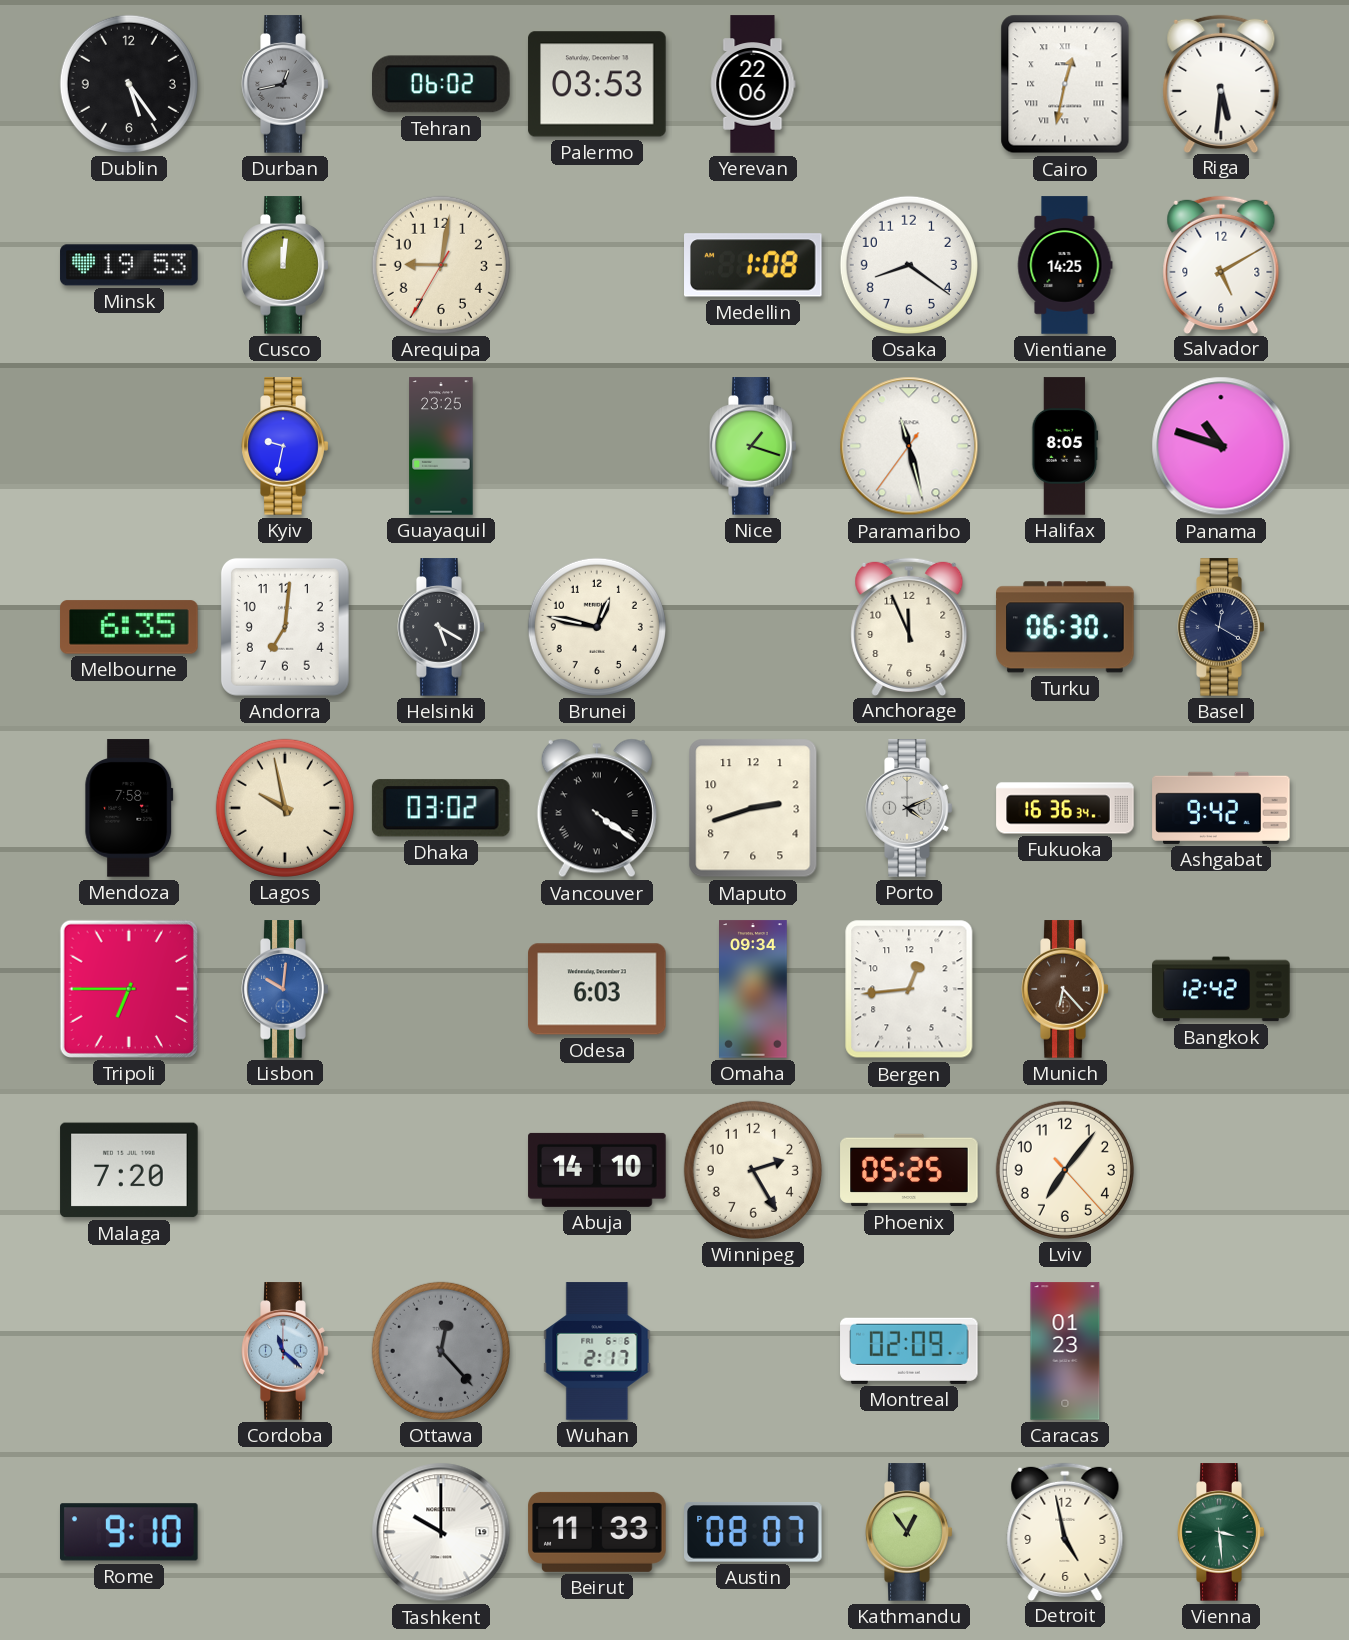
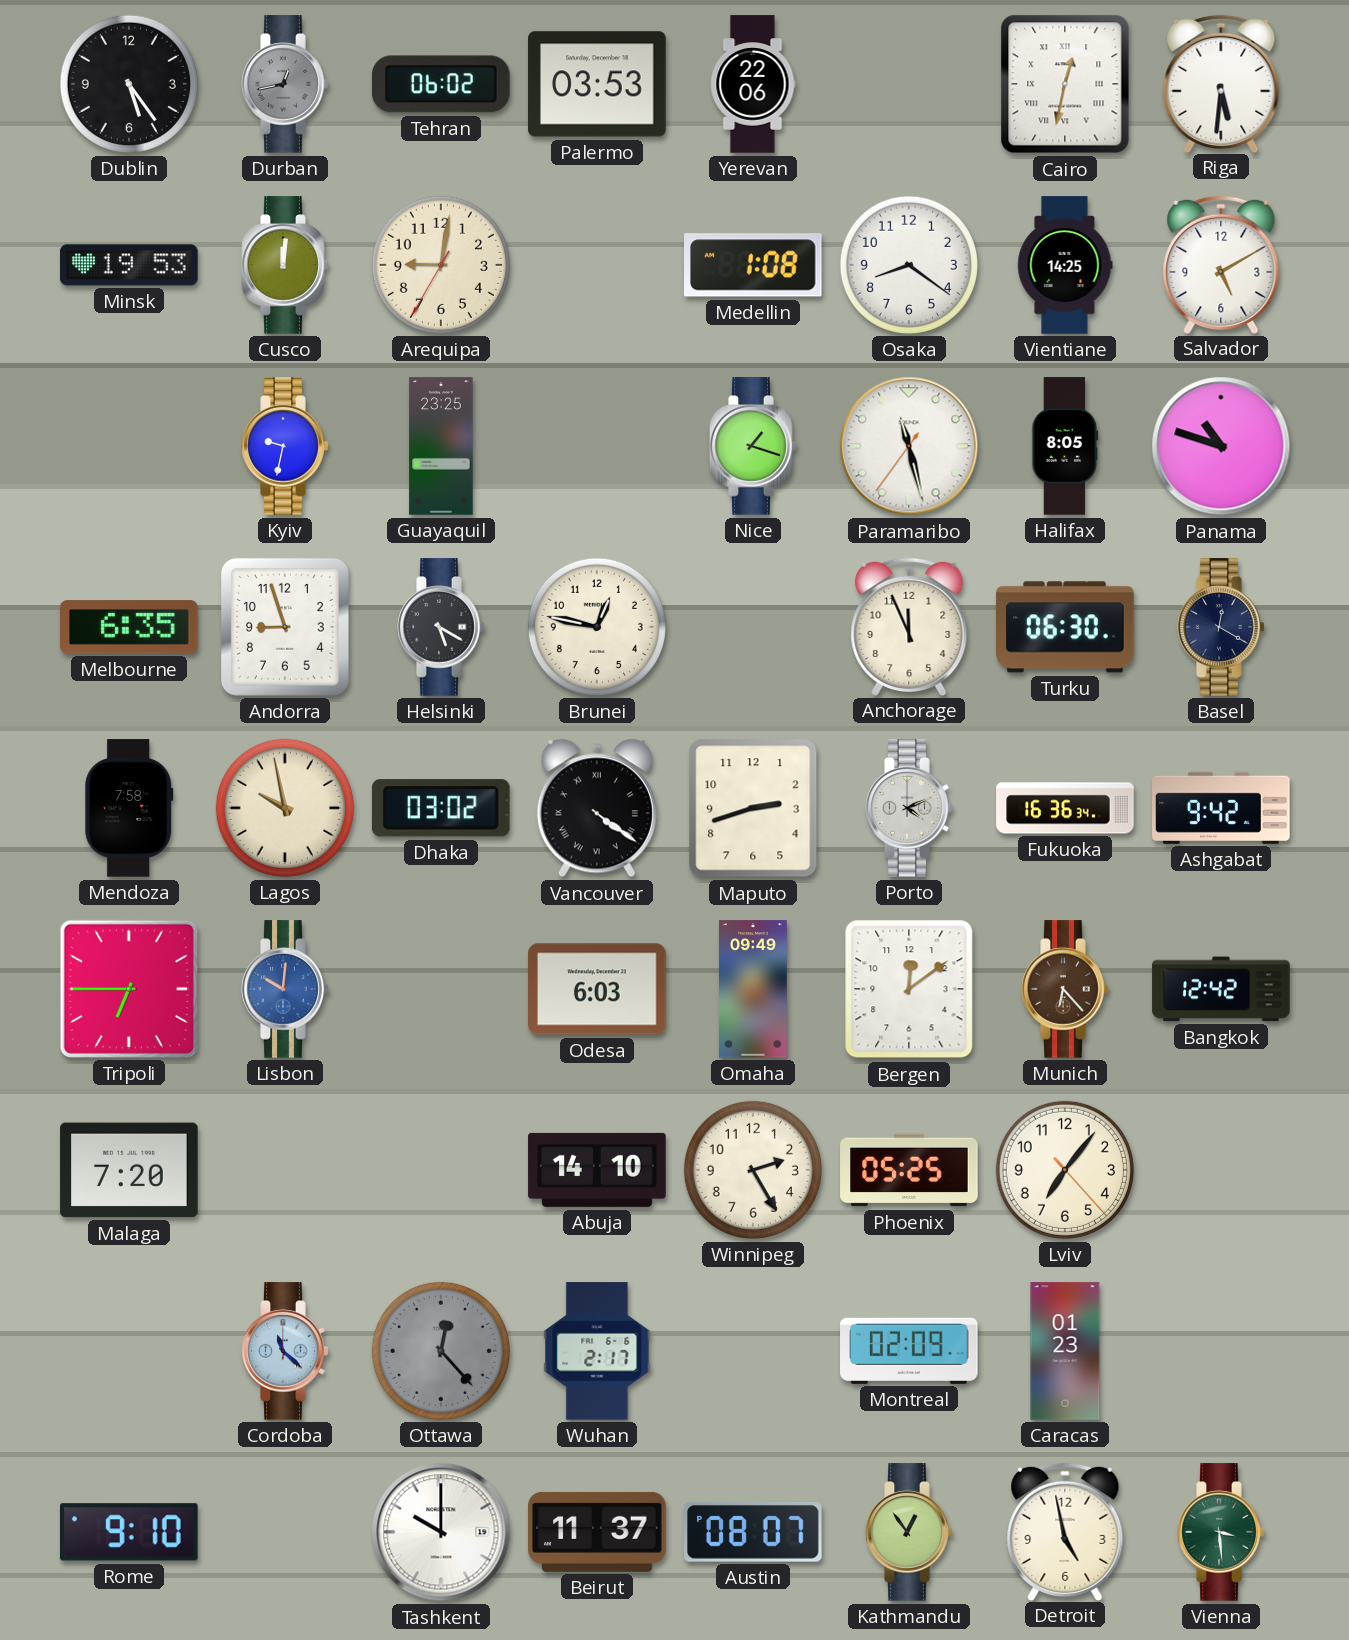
Andorra: 7:01 -> 8:57 (285, 627)
Omaha: 09:34 -> 09:49 (754, 989)
Bergen: 12:44 -> 12:09 (909, 989)
Beirut: 11:33 -> 11:37 (597, 1532)
